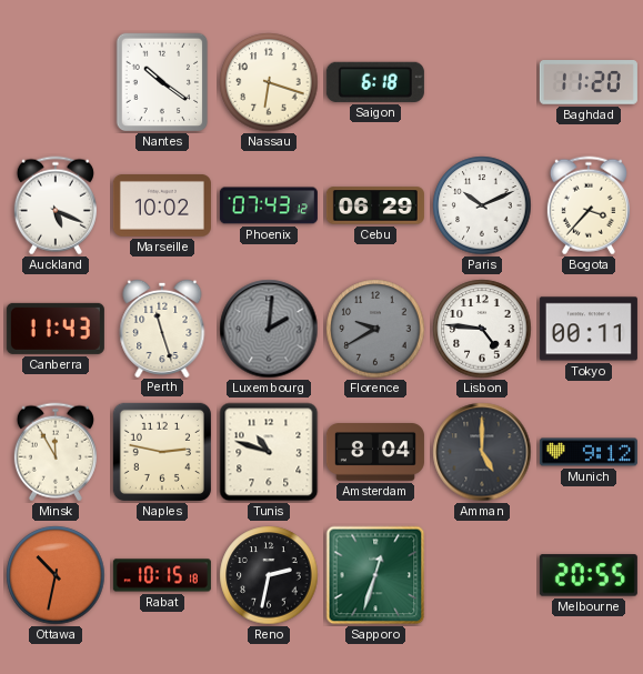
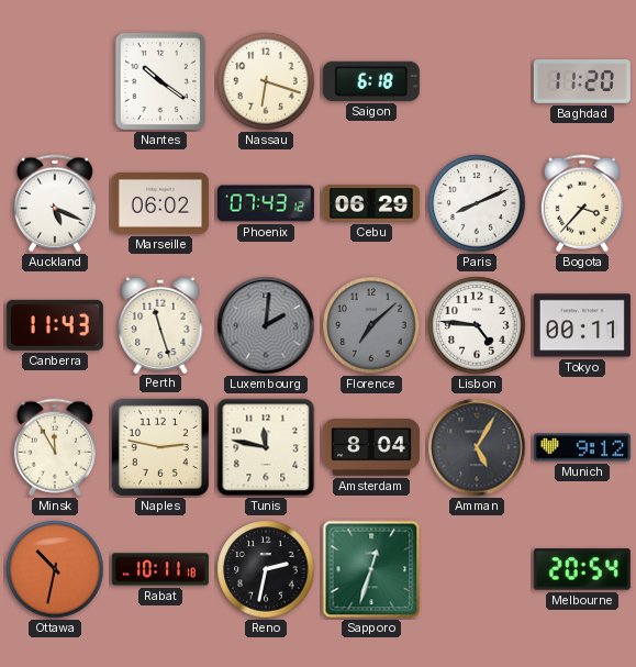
Marseille: 10:02 -> 06:02 (160, 204)
Paris: 10:11 -> 8:11 (477, 203)
Florence: 9:40 -> 7:08 (371, 325)
Tunis: 10:48 -> 11:47 (266, 447)
Amman: 5:00 -> 5:05 (477, 447)
Rabat: 10:15 -> 10:11 (160, 569)
Melbourne: 20:55 -> 20:54 (582, 569)
